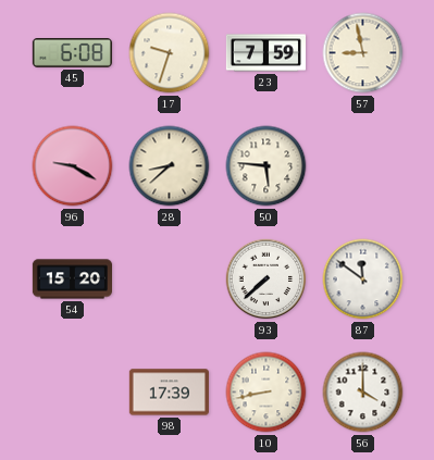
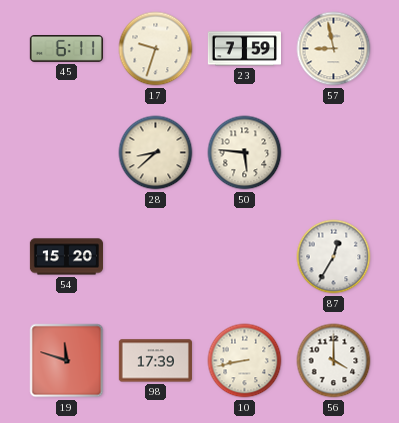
45: 6:08 -> 6:11 (66, 49)
96: 9:20 -> none (73, 166)
93: 7:38 -> none (266, 279)
87: 11:51 -> 12:35 (334, 257)
19: none -> 11:48 (67, 361)
